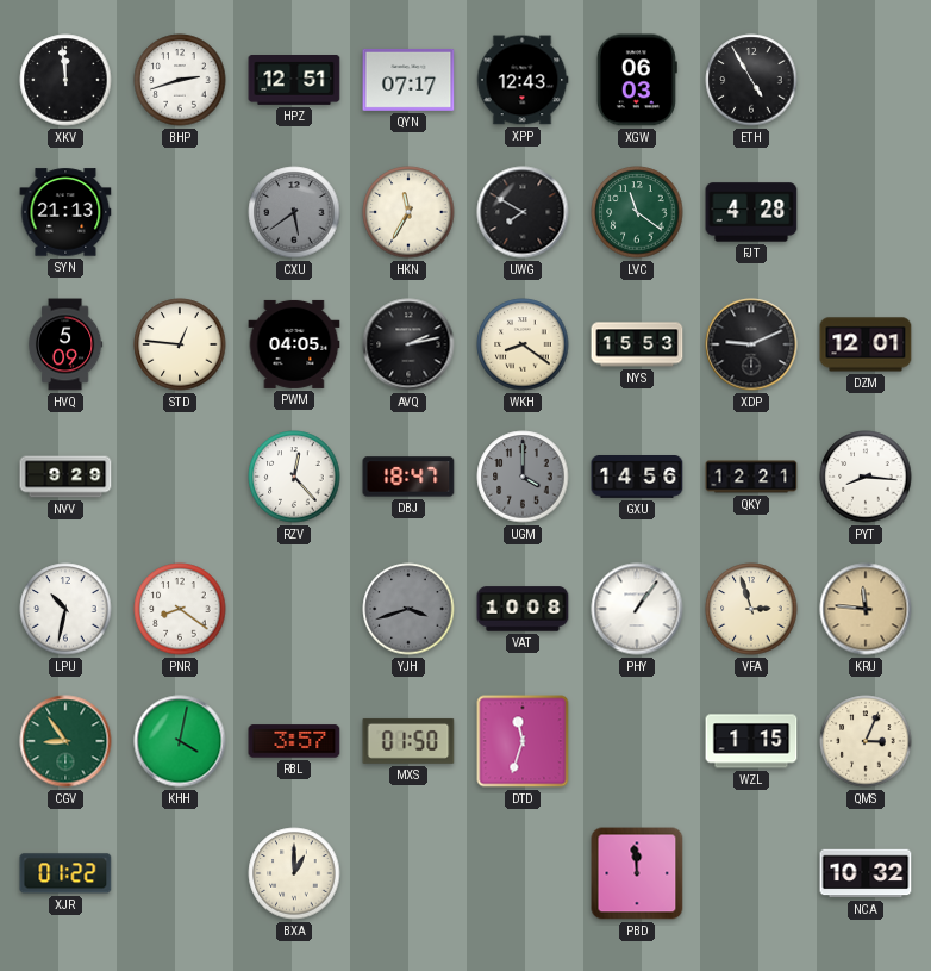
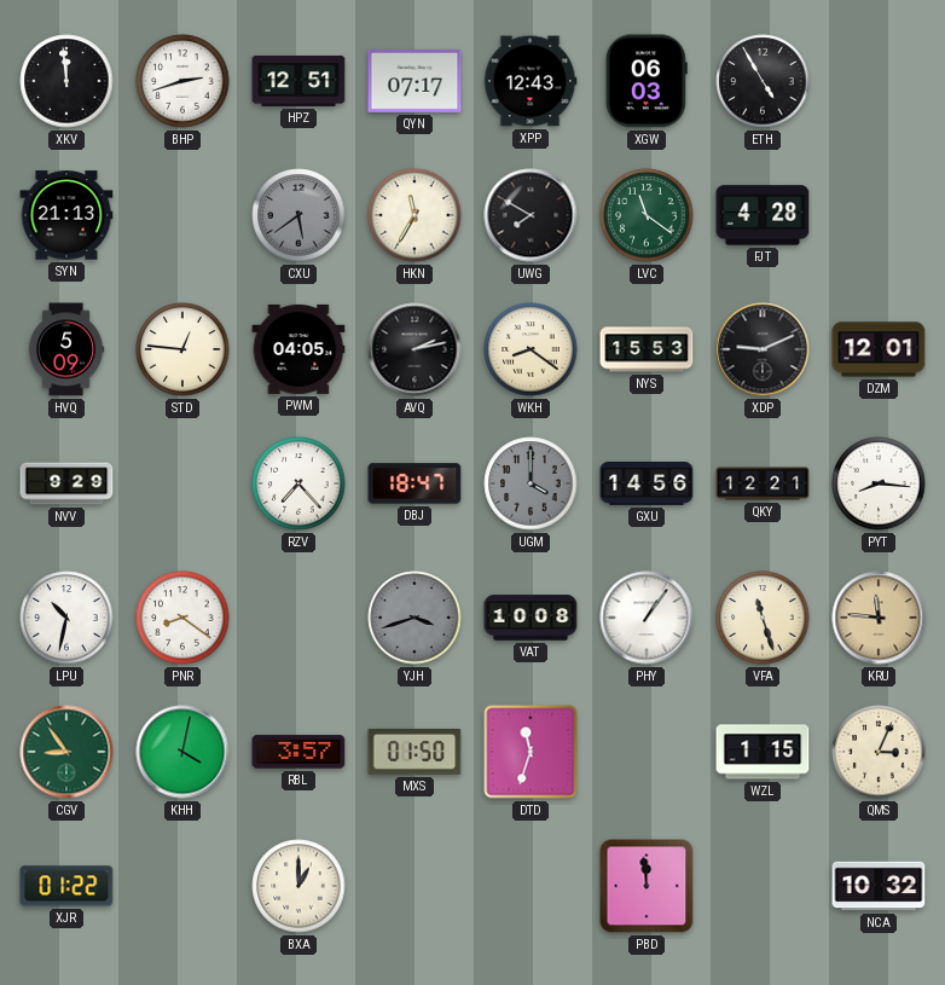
RZV: 12:23 -> 7:23 (298, 483)
VFA: 2:57 -> 11:27 (763, 618)
